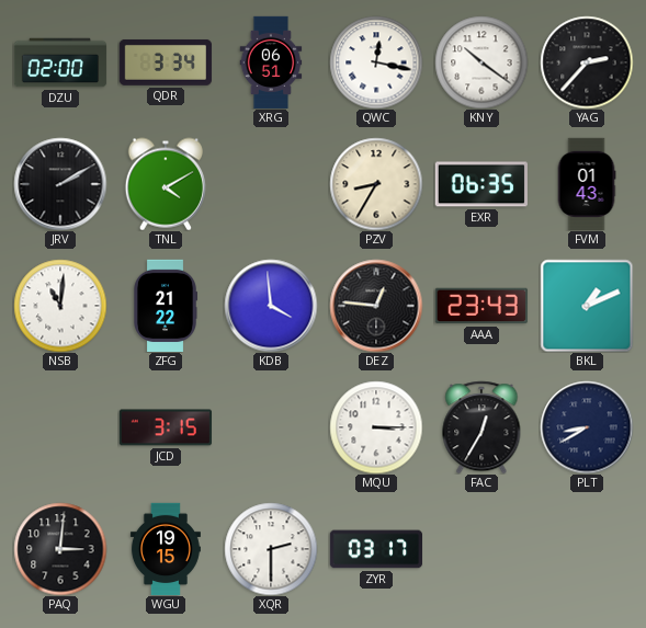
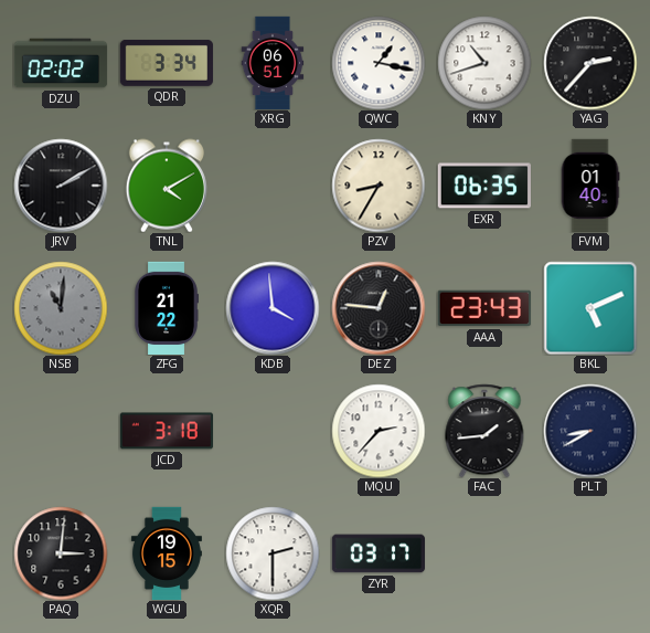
DZU: 02:00 -> 02:02 (61, 63)
QWC: 12:17 -> 1:17 (379, 63)
KNY: 10:21 -> 10:42 (484, 63)
FVM: 01:43 -> 01:40 (590, 184)
NSB dial: white -> grey (61, 308)
BKL: 1:11 -> 5:11 (590, 308)
JCD: 3:15 -> 3:18 (166, 431)
MQU: 3:15 -> 2:37 (379, 431)
FAC: 12:35 -> 1:44 (484, 431)
